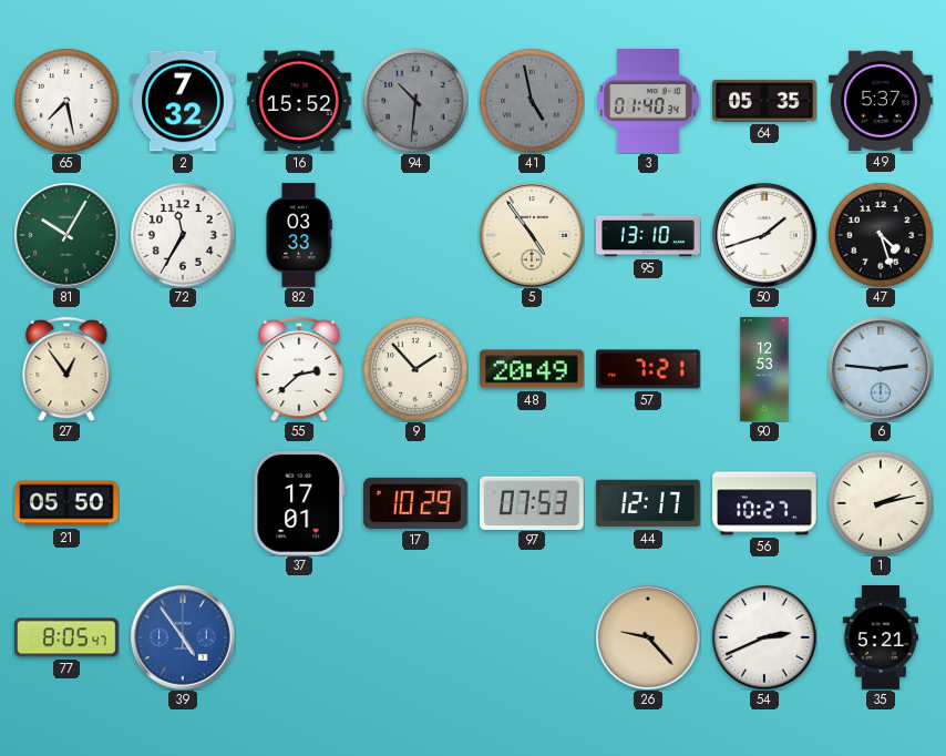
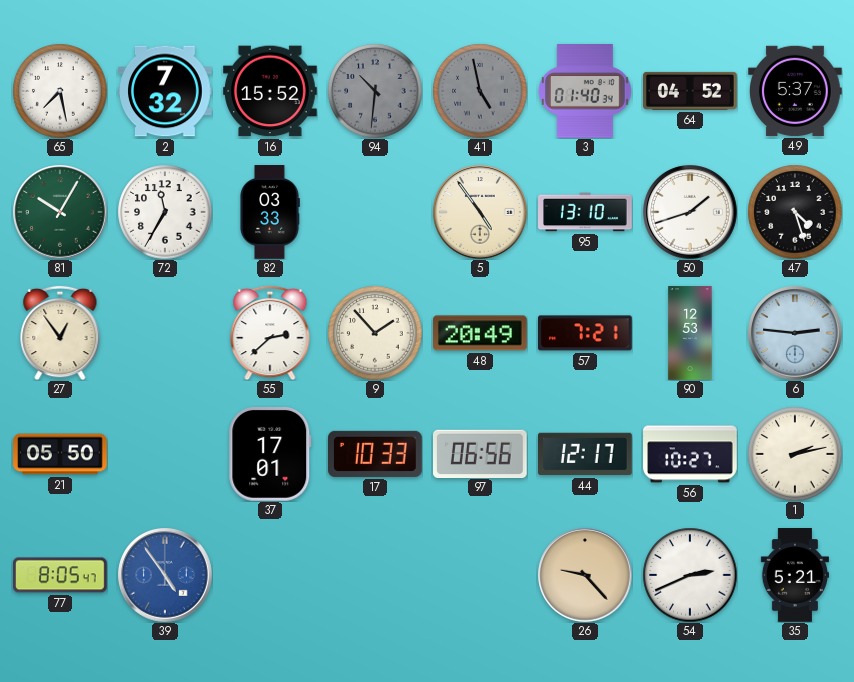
64: 05:35 -> 04:52 (691, 91)
17: 10:29 -> 10:33 (376, 454)
97: 07:53 -> 06:56 (481, 453)
